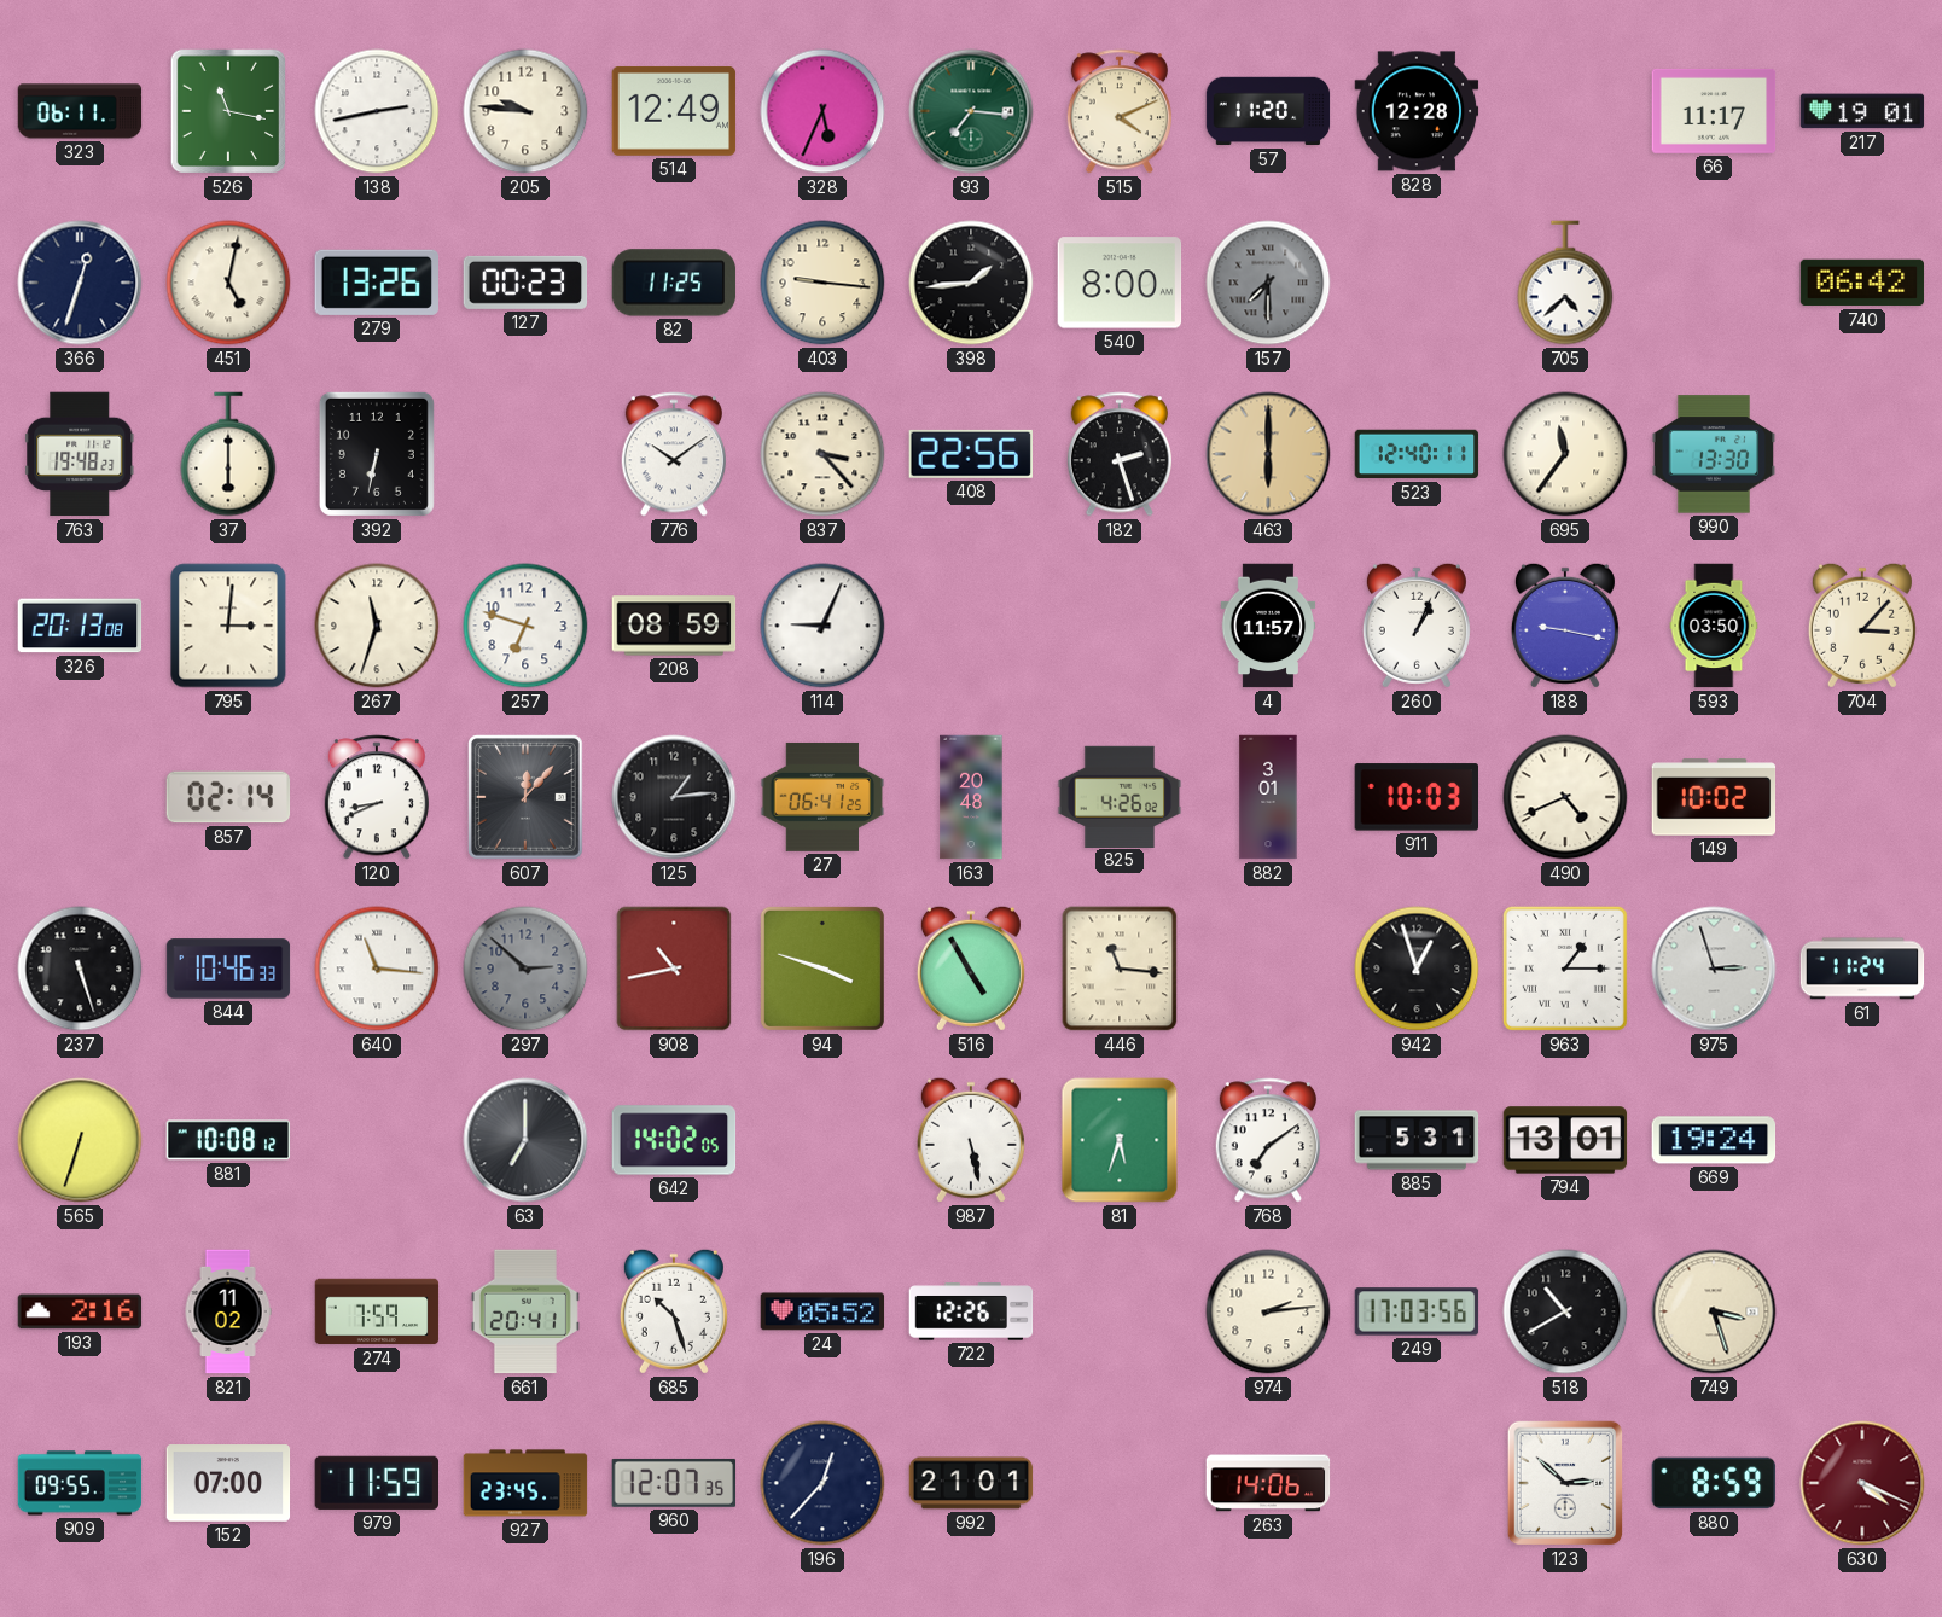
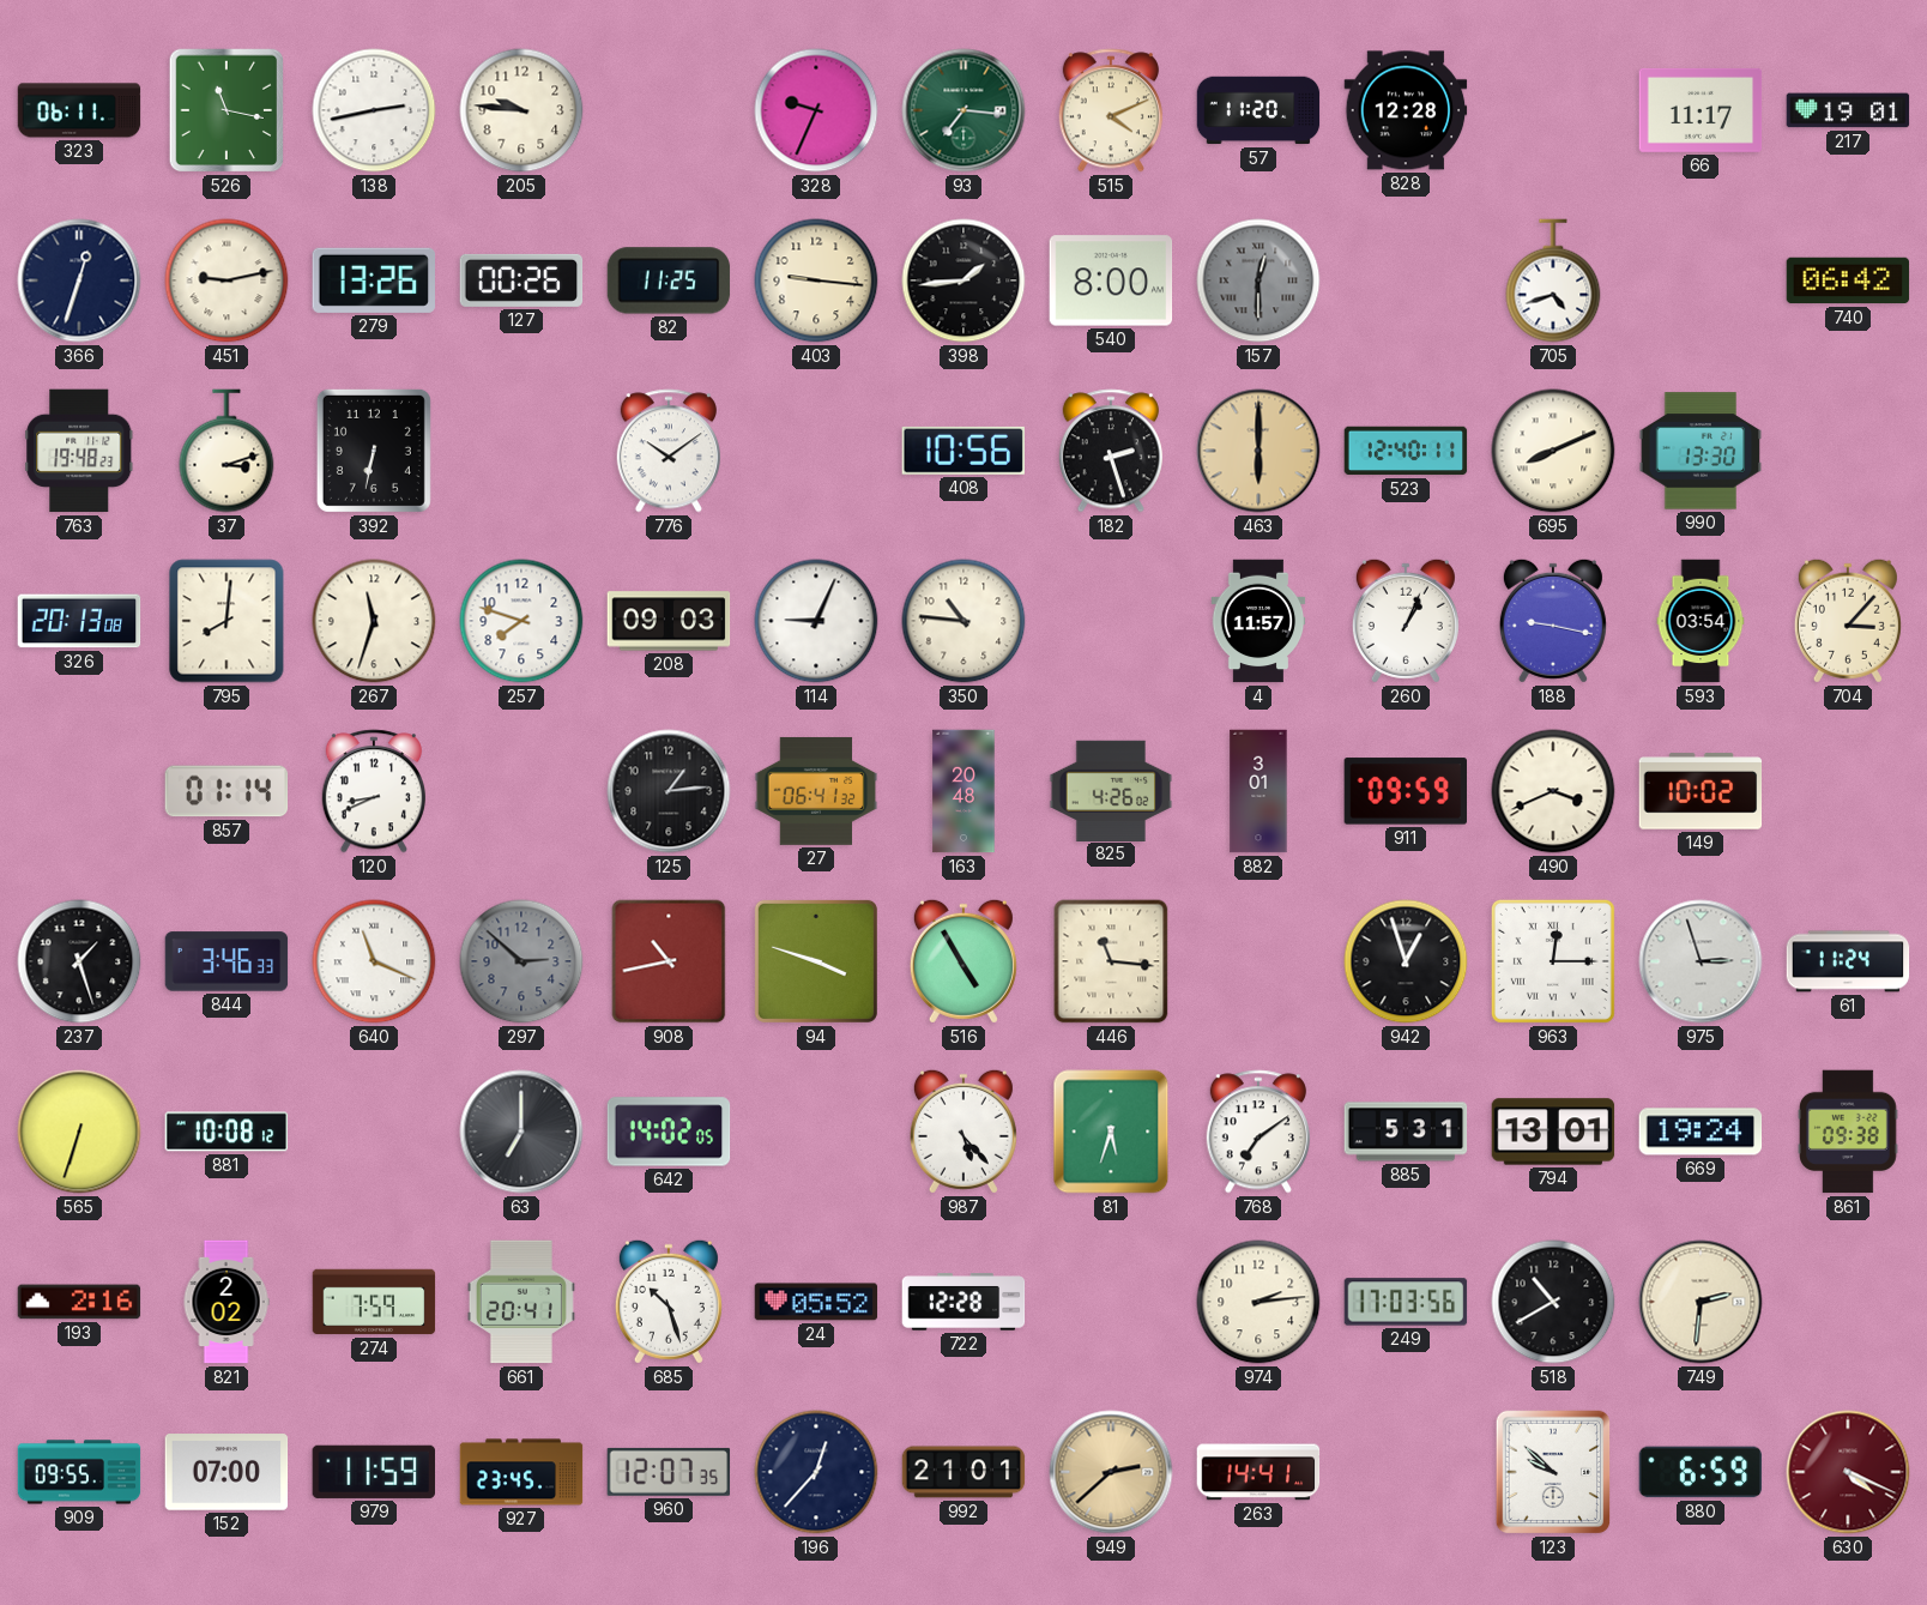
514: 12:49 -> none (674, 111)
328: 5:34 -> 9:34 (816, 110)
451: 5:02 -> 9:13 (226, 280)
127: 00:23 -> 00:26 (521, 280)
157: 7:30 -> 12:30 (1258, 280)
705: 4:38 -> 4:42 (1553, 280)
37: 6:00 -> 3:12 (226, 451)
837: 3:23 -> none (822, 454)
408: 22:56 -> 10:56 (962, 451)
695: 11:36 -> 8:11 (1553, 451)
795: 3:01 -> 8:01 (226, 621)
257: 6:48 -> 7:48 (521, 621)
208: 08:59 -> 09:03 (669, 621)
350: none -> 10:46 (963, 621)
593: 03:50 -> 03:54 (1701, 621)
857: 02:14 -> 01:14 (226, 791)
607: 12:07 -> none (527, 798)
27: 06:41:25 -> 06:41:32 (816, 791)
911: 10:03 -> 09:59 (1405, 791)
490: 4:41 -> 3:41 (1553, 791)
237: 5:27 -> 1:27 (79, 961)
844: 10:46 -> 3:46 (226, 961)
640: 11:16 -> 11:19 (374, 961)
963: 1:15 -> 12:15 (1553, 961)
987: 5:28 -> 5:23 (963, 1132)
861: none -> 09:38 (1848, 1132)
821: 11:02 -> 2:02 (226, 1302)
722: 12:26 -> 12:28 (963, 1302)
749: 3:27 -> 2:31 (1701, 1302)
949: none -> 2:38 (1111, 1472)
263: 14:06 -> 14:41 (1258, 1472)
123: 2:52 -> 9:52 (1553, 1472)
880: 8:59 -> 6:59 (1701, 1472)
